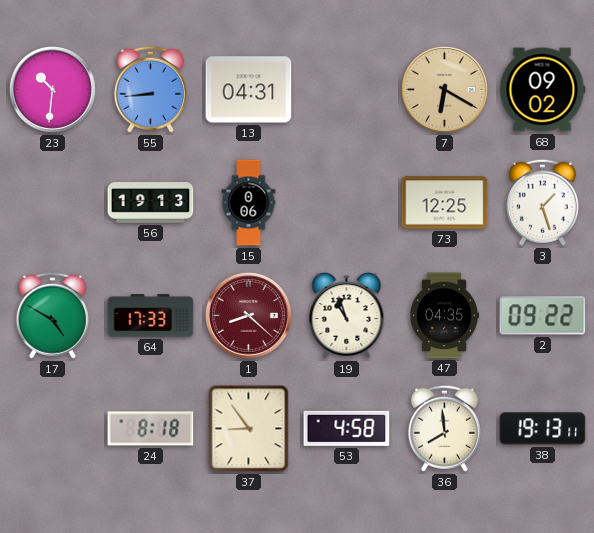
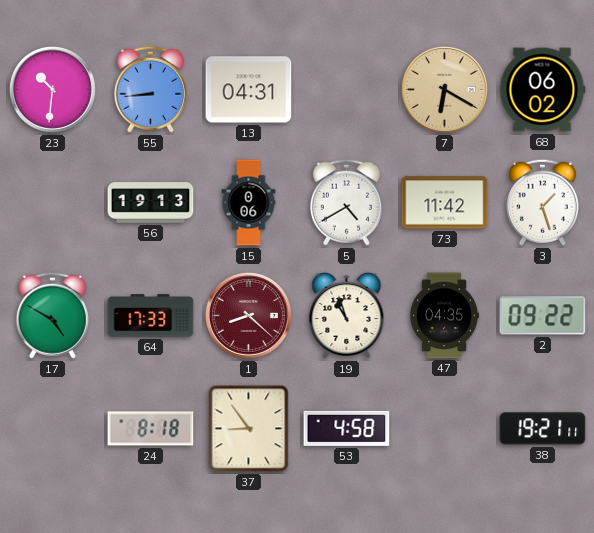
68: 09:02 -> 06:02 (542, 90)
5: none -> 4:40 (346, 202)
73: 12:25 -> 11:42 (445, 203)
36: 7:59 -> none (444, 428)
38: 19:13 -> 19:21 (543, 429)
